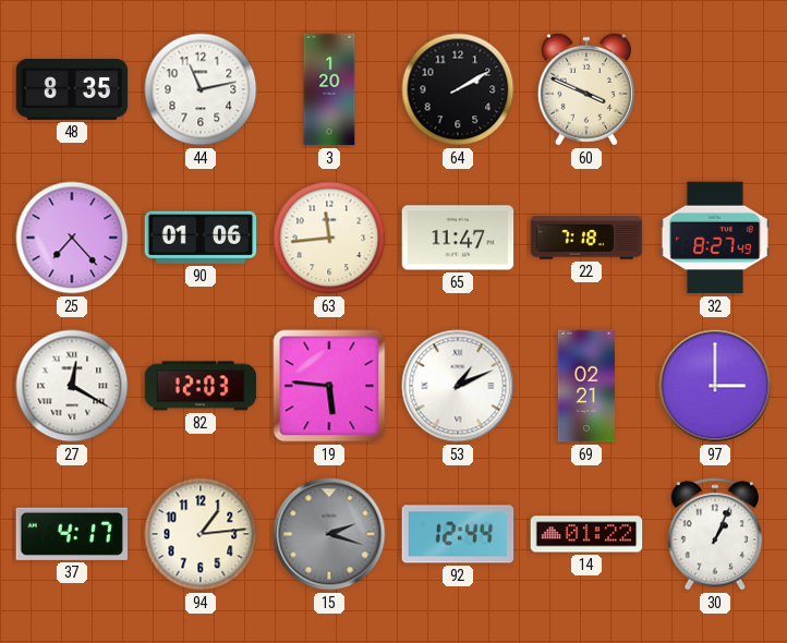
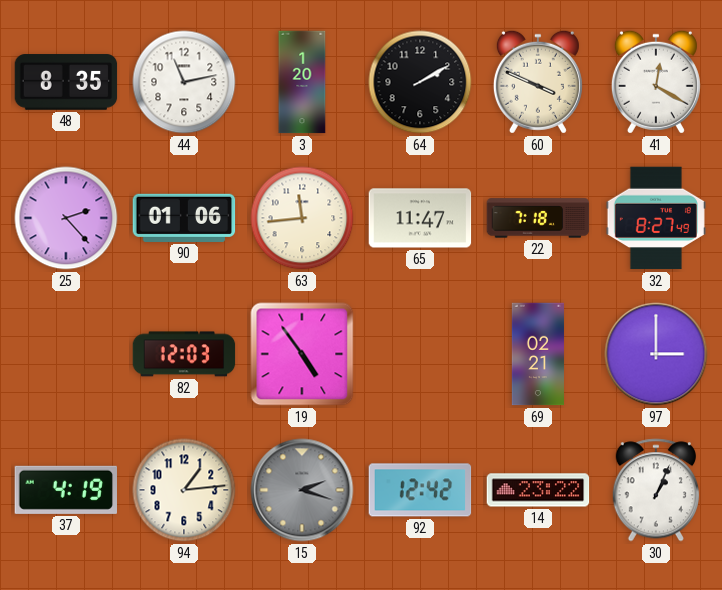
41: none -> 12:20 (656, 82)
25: 7:23 -> 2:23 (66, 218)
27: 12:20 -> none (72, 386)
19: 5:46 -> 4:54 (302, 354)
53: 1:11 -> none (458, 386)
37: 4:17 -> 4:19 (65, 490)
92: 12:44 -> 12:42 (420, 490)
14: 01:22 -> 23:22 (538, 490)
